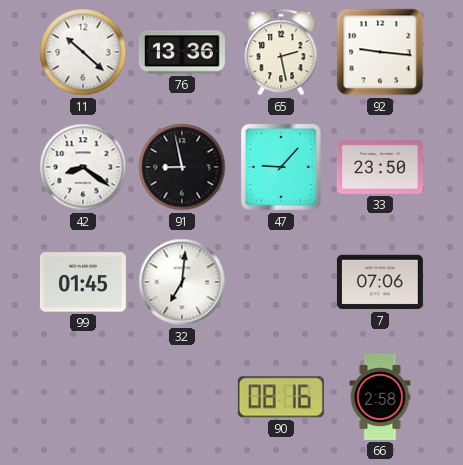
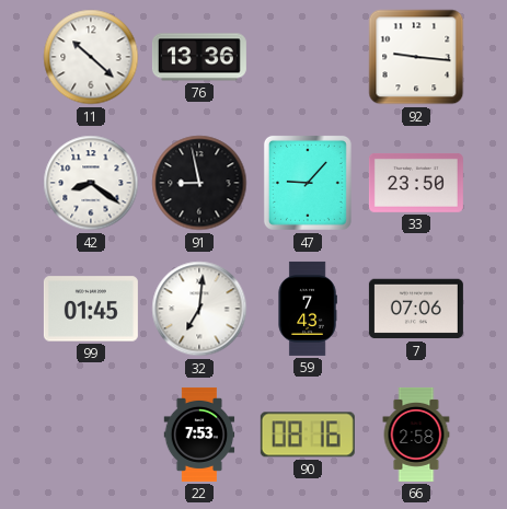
65: 2:28 -> none (281, 52)
59: none -> 7:43 (308, 309)
22: none -> 7:53 (199, 435)
